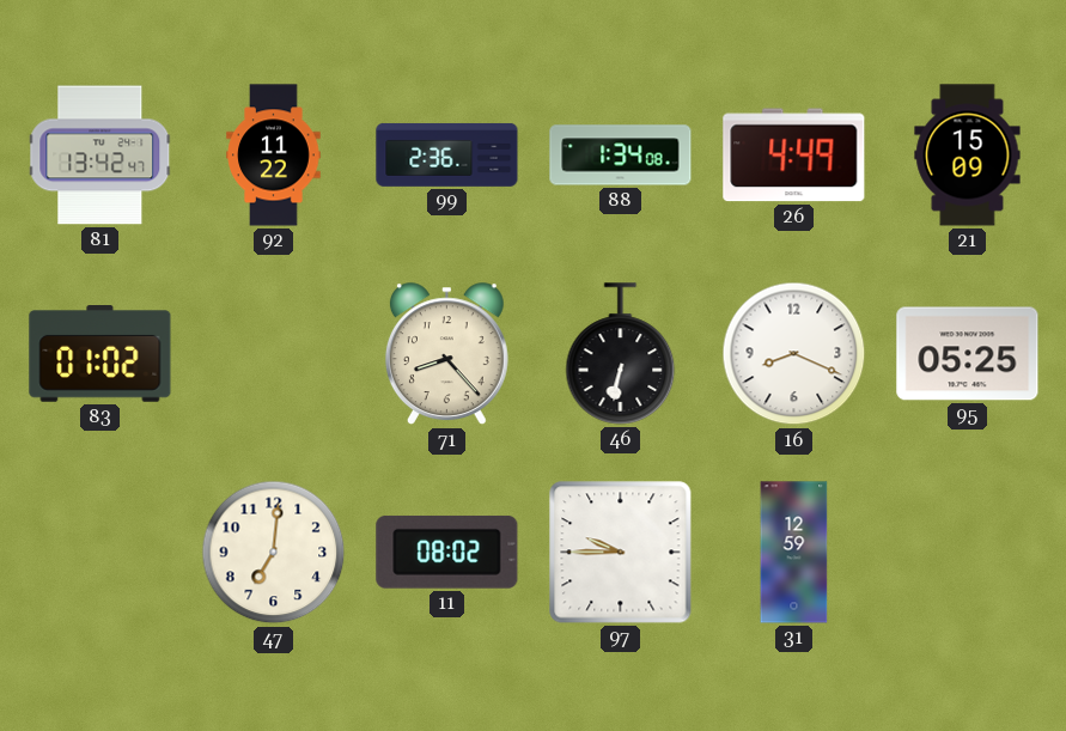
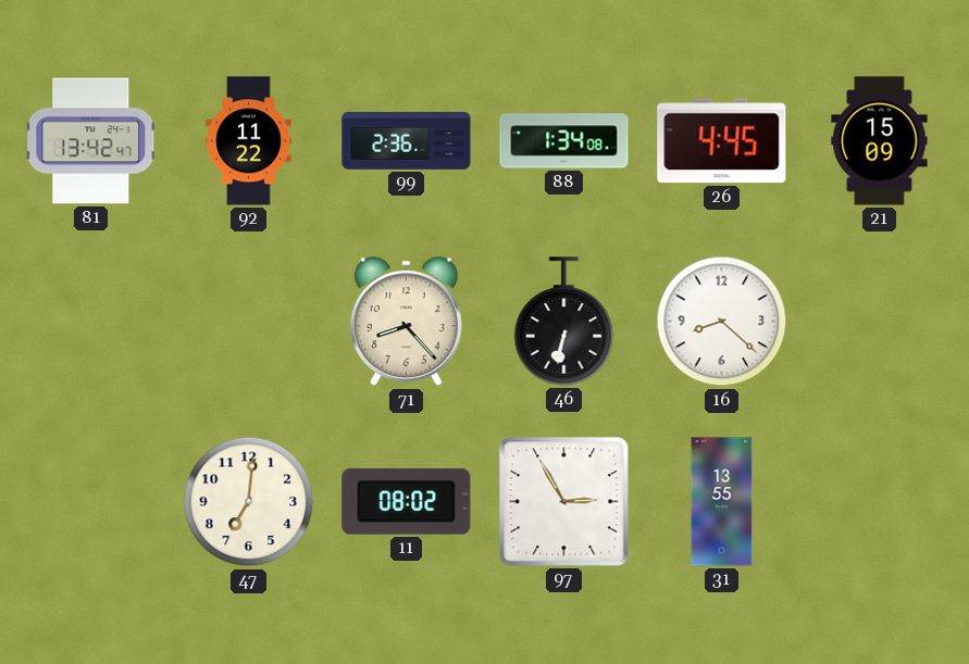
26: 4:49 -> 4:45 (722, 141)
83: 01:02 -> none (100, 354)
16: 8:19 -> 8:22 (722, 322)
95: 05:25 -> none (968, 354)
97: 9:45 -> 2:55 (564, 502)
31: 12:59 -> 13:55 (722, 502)
